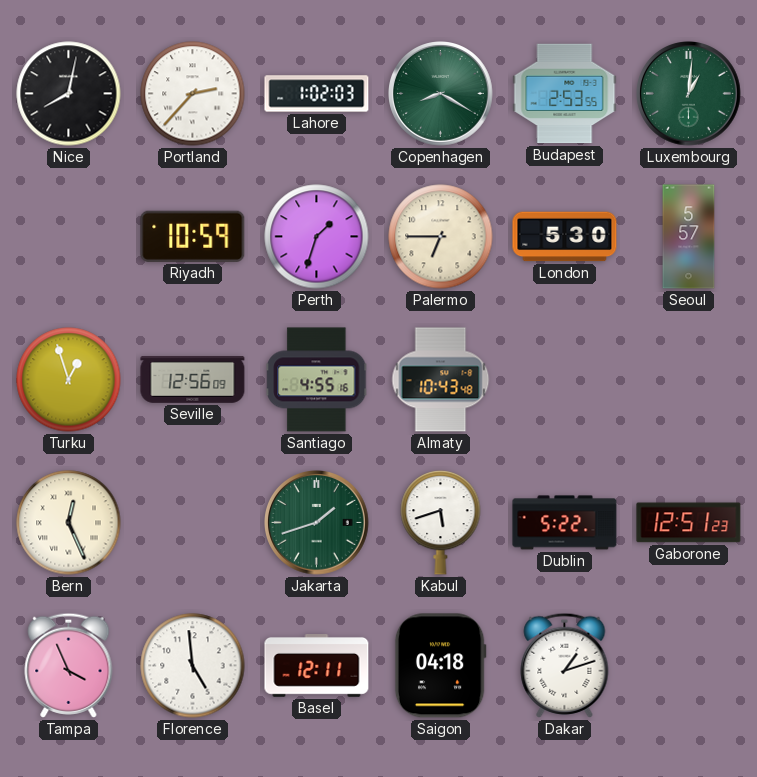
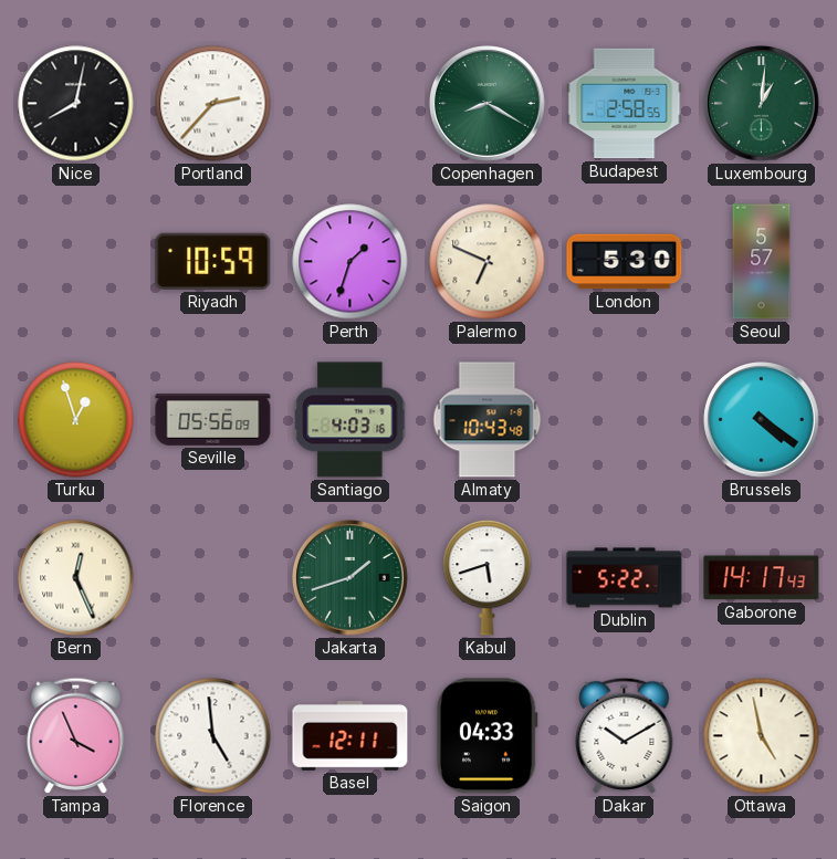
Lahore: 1:02 -> none (317, 94)
Budapest: 2:53 -> 2:58 (625, 104)
Palermo: 6:45 -> 6:49 (488, 262)
Seville: 12:56 -> 05:56 (213, 420)
Santiago: 4:55 -> 4:03 (351, 420)
Brussels: none -> 4:21 (762, 420)
Gaborone: 12:51 -> 14:17 (762, 578)
Saigon: 04:18 -> 04:33 (486, 736)
Dakar: 1:12 -> 10:10 (625, 735)
Ottawa: none -> 4:58 (762, 736)
